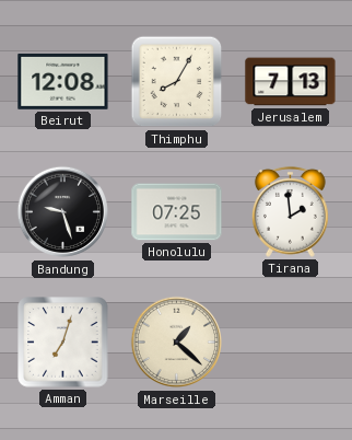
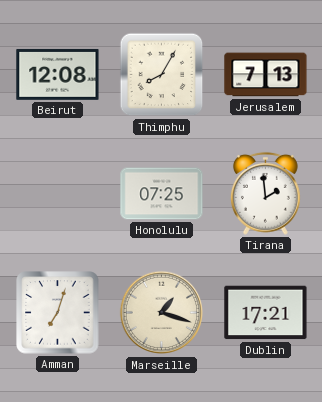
Bandung: 9:27 -> none (63, 212)
Marseille: 1:22 -> 1:18 (162, 313)
Dublin: none -> 17:21 (266, 313)
